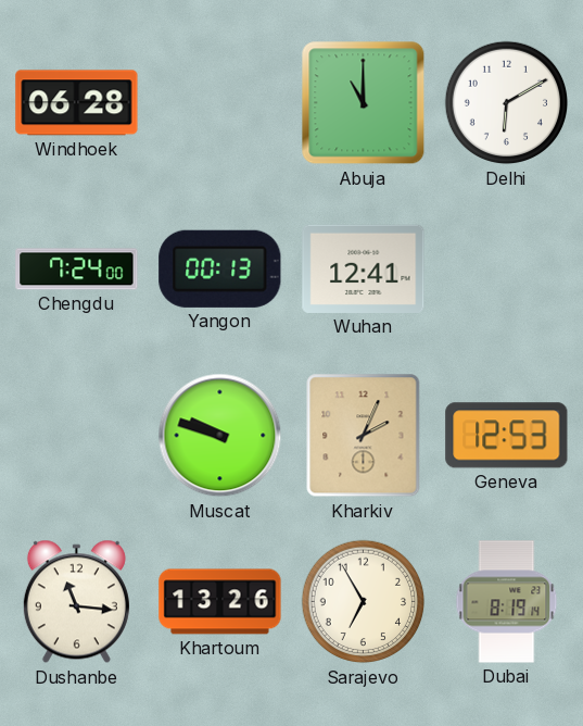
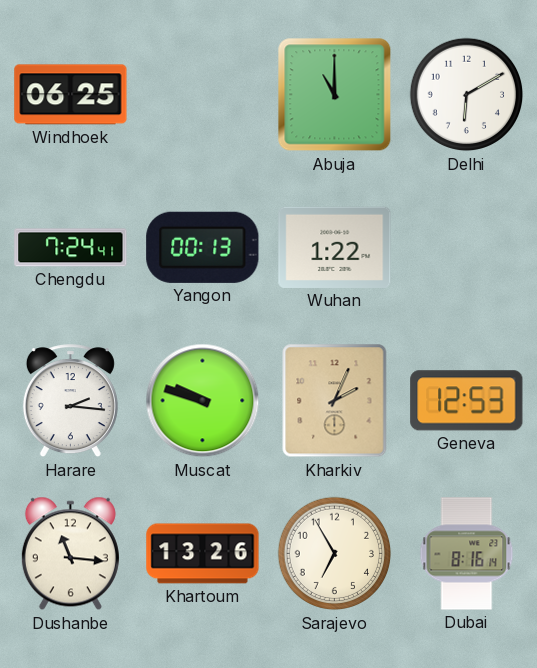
Windhoek: 06:28 -> 06:25 (71, 95)
Chengdu: 7:24:00 -> 7:24:41 (71, 248)
Wuhan: 12:41 -> 1:22 (335, 247)
Harare: none -> 2:16 (70, 401)
Dubai: 8:19 -> 8:16 (467, 554)
